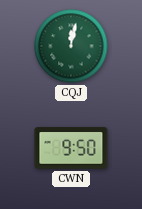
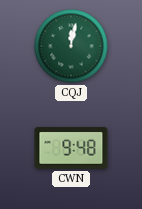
CWN: 9:50 -> 9:48 (71, 148)
